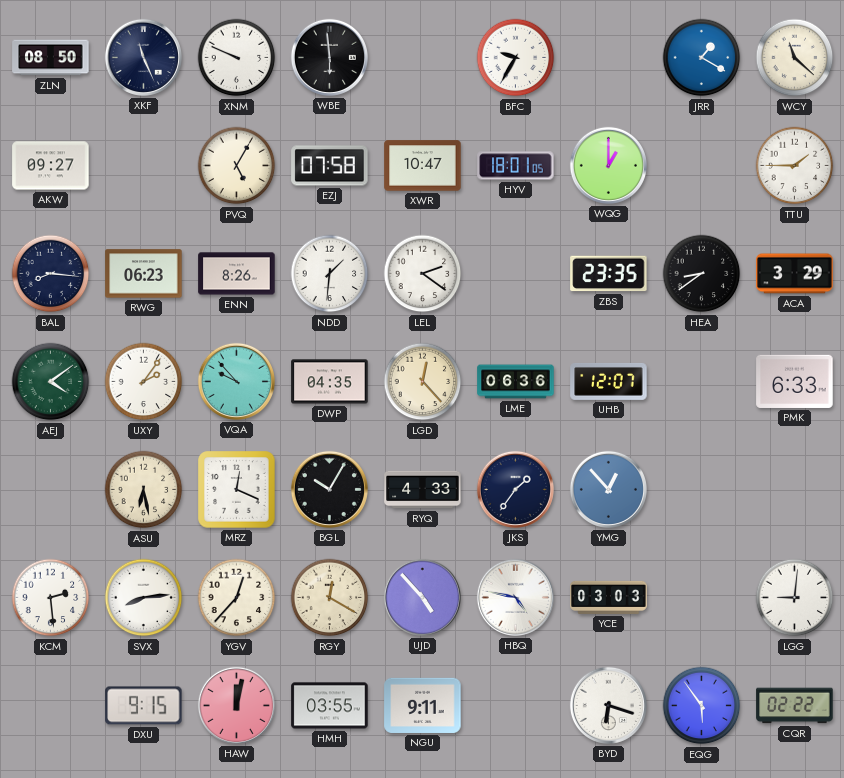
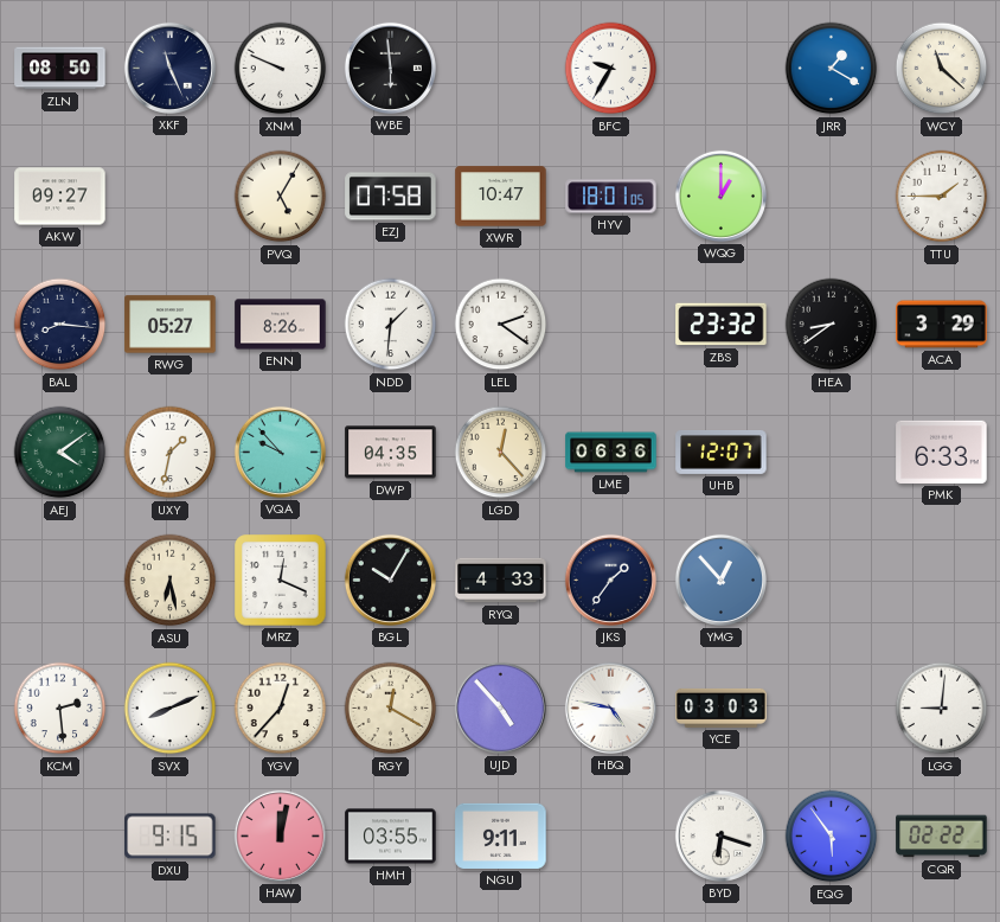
RWG: 06:23 -> 05:27 (171, 325)
ZBS: 23:35 -> 23:32 (722, 325)
UXY: 2:06 -> 1:32 (171, 453)
SVX: 8:14 -> 8:11 (171, 709)
